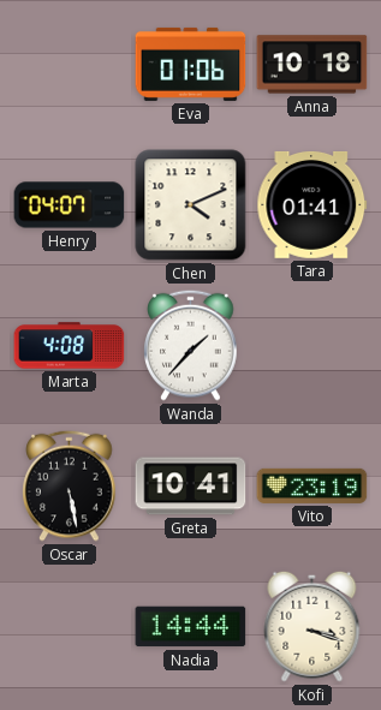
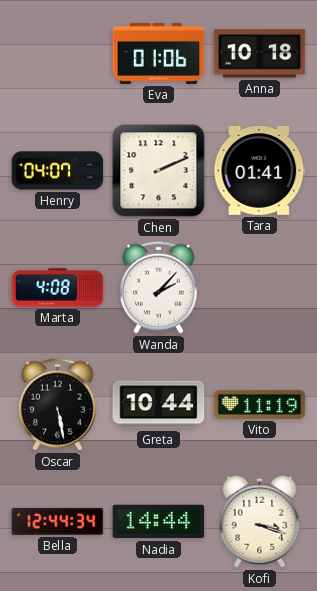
Chen: 4:11 -> 2:11 (159, 171)
Wanda: 1:37 -> 2:07 (159, 287)
Greta: 10:41 -> 10:44 (159, 405)
Vito: 23:19 -> 11:19 (260, 404)
Bella: none -> 12:44 (58, 521)
